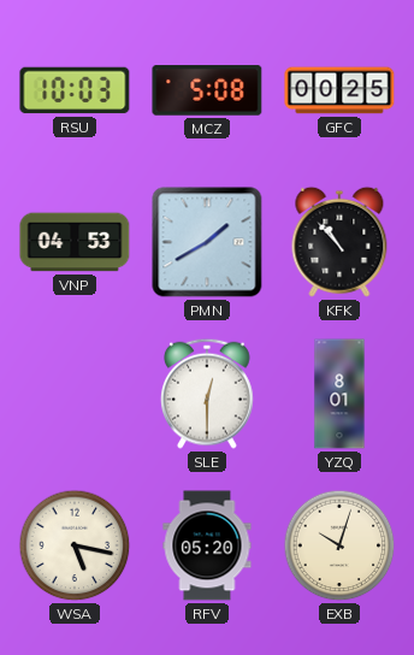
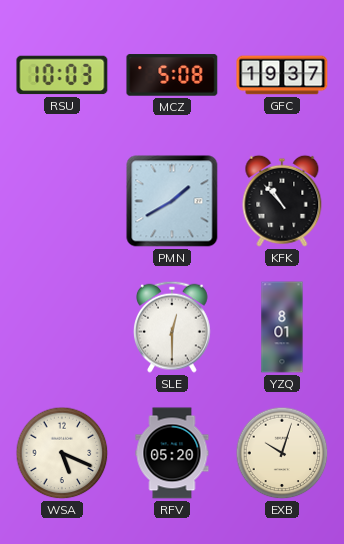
GFC: 00:25 -> 19:37 (282, 75)
VNP: 04:53 -> none (75, 242)
WSA: 5:17 -> 5:19 (62, 453)
